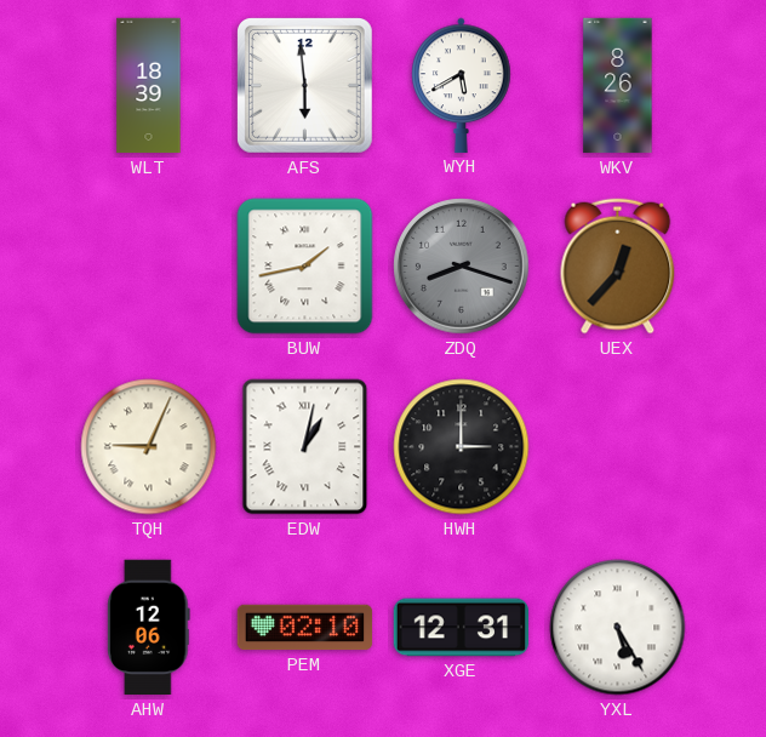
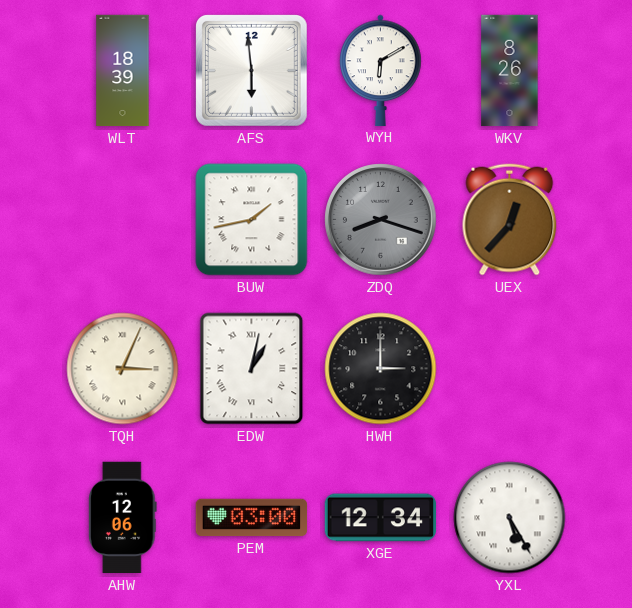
WYH: 5:40 -> 6:10 (381, 70)
TQH: 9:04 -> 3:04 (123, 369)
PEM: 02:10 -> 03:00 (252, 518)
XGE: 12:31 -> 12:34 (381, 518)
